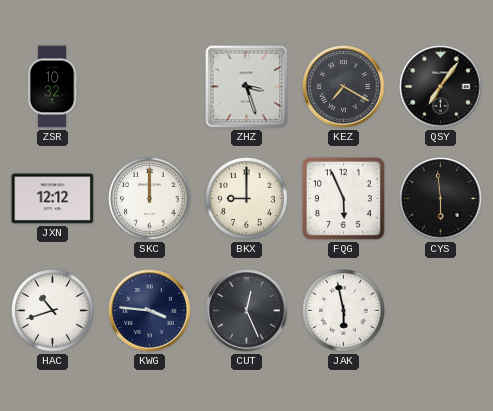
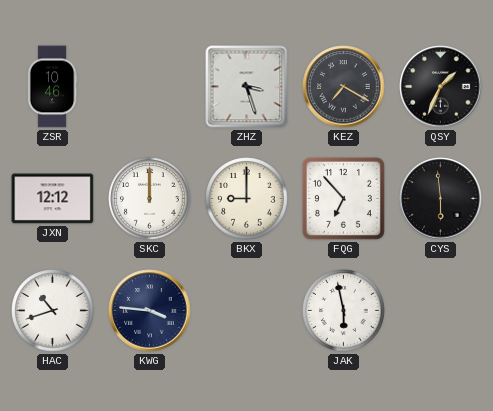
ZSR: 10:32 -> 10:46 (52, 87)
QSY: 7:06 -> 1:34 (441, 87)
FQG: 5:56 -> 6:53 (343, 198)
CUT: 12:26 -> none (247, 311)
